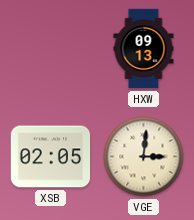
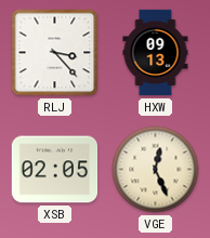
RLJ: none -> 3:23 (55, 53)
VGE: 3:01 -> 12:26 (156, 170)
